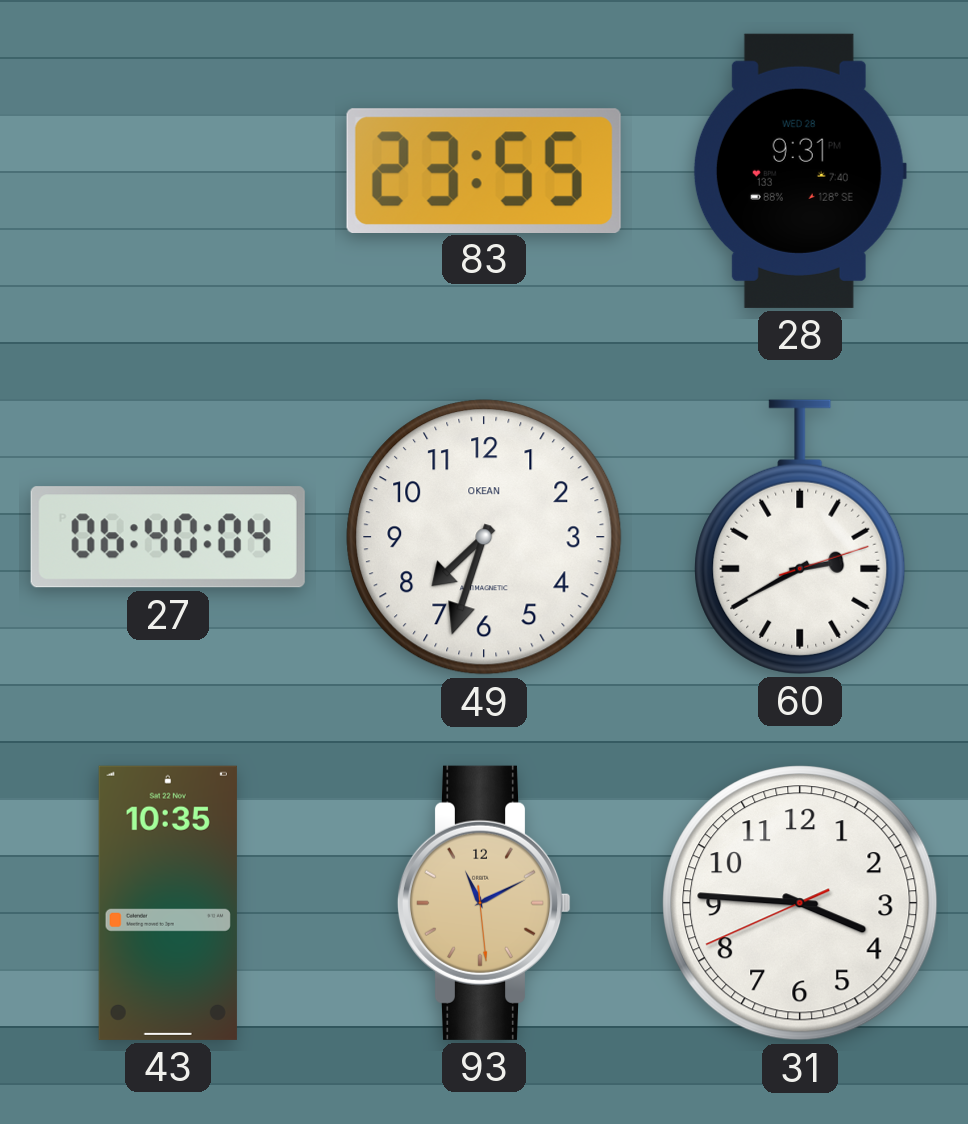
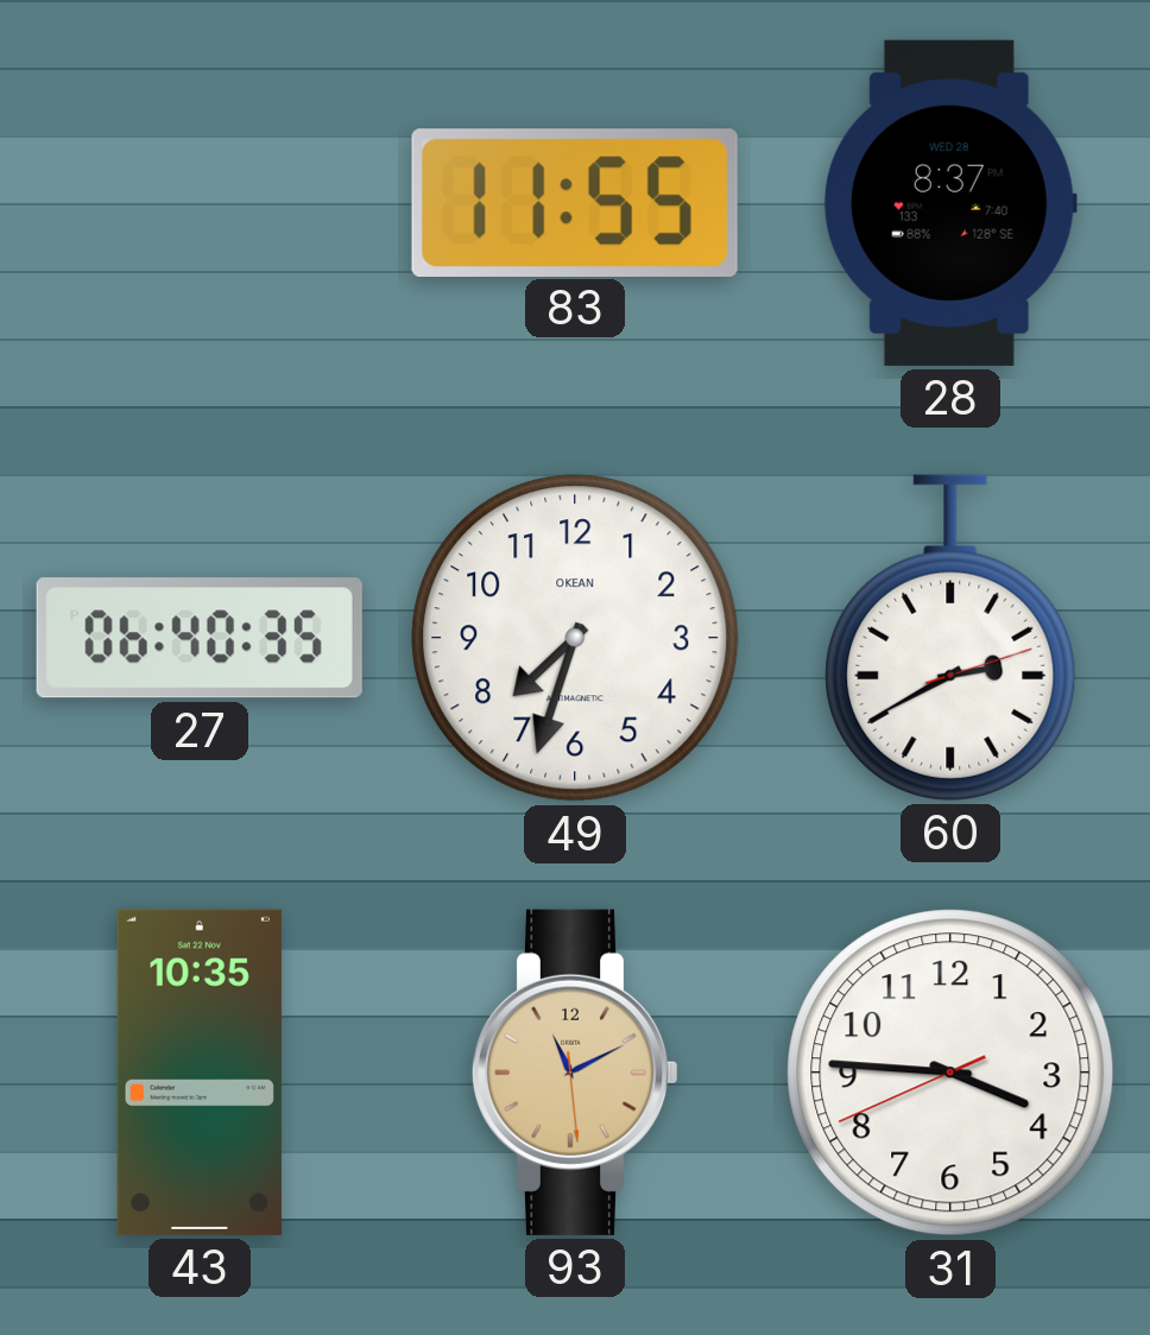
83: 23:55 -> 11:55 (575, 202)
28: 9:31 -> 8:37 (950, 203)
27: 06:40:04 -> 06:40:35 (200, 638)
